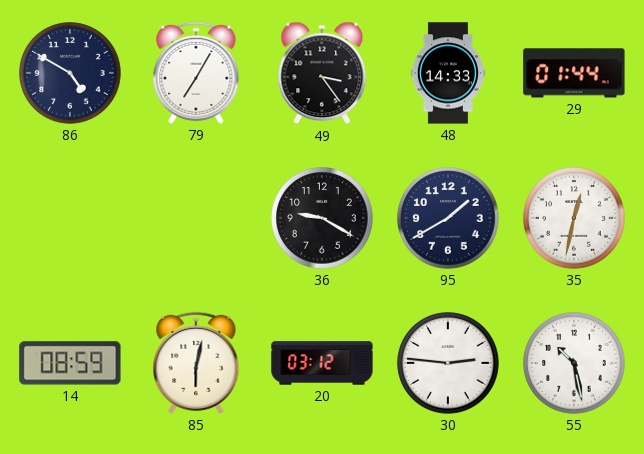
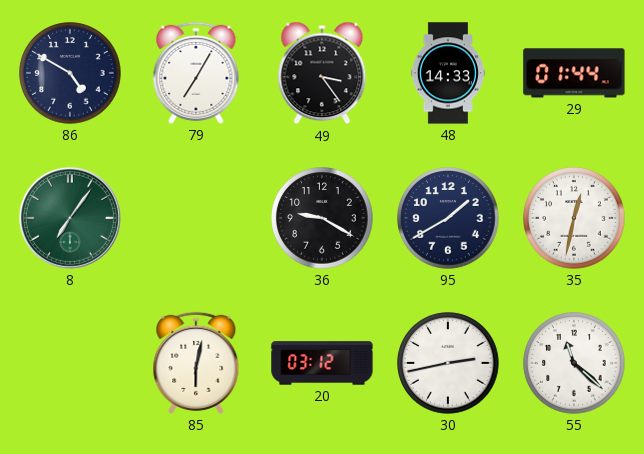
8: none -> 7:06 (70, 218)
14: 08:59 -> none (70, 363)
30: 2:46 -> 2:43 (448, 363)
55: 10:28 -> 11:22 (574, 363)
